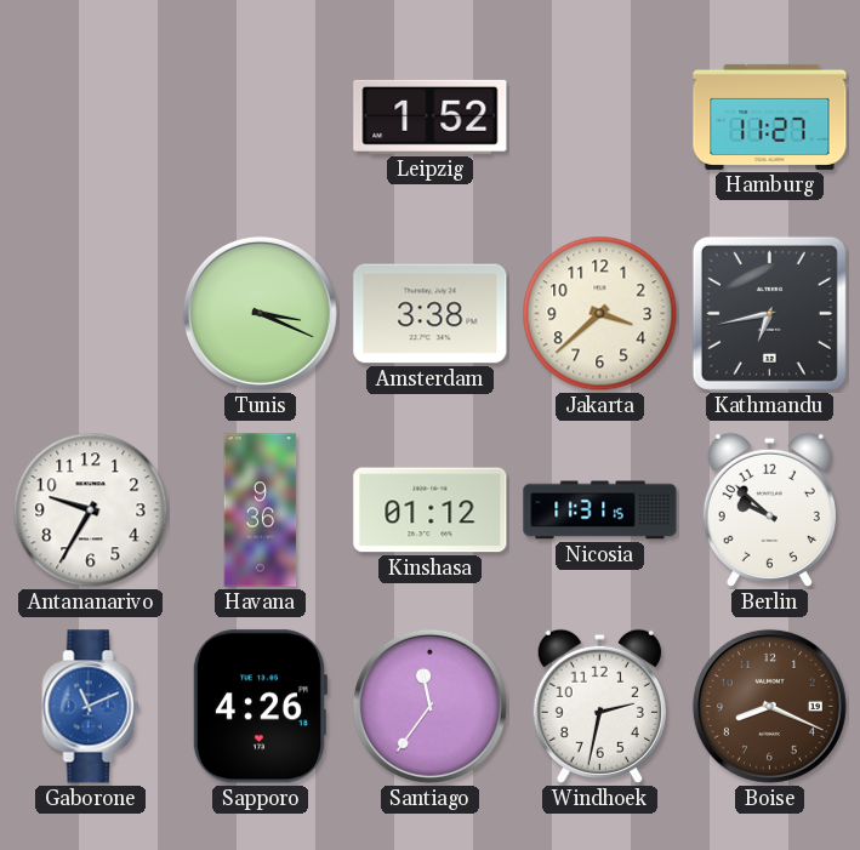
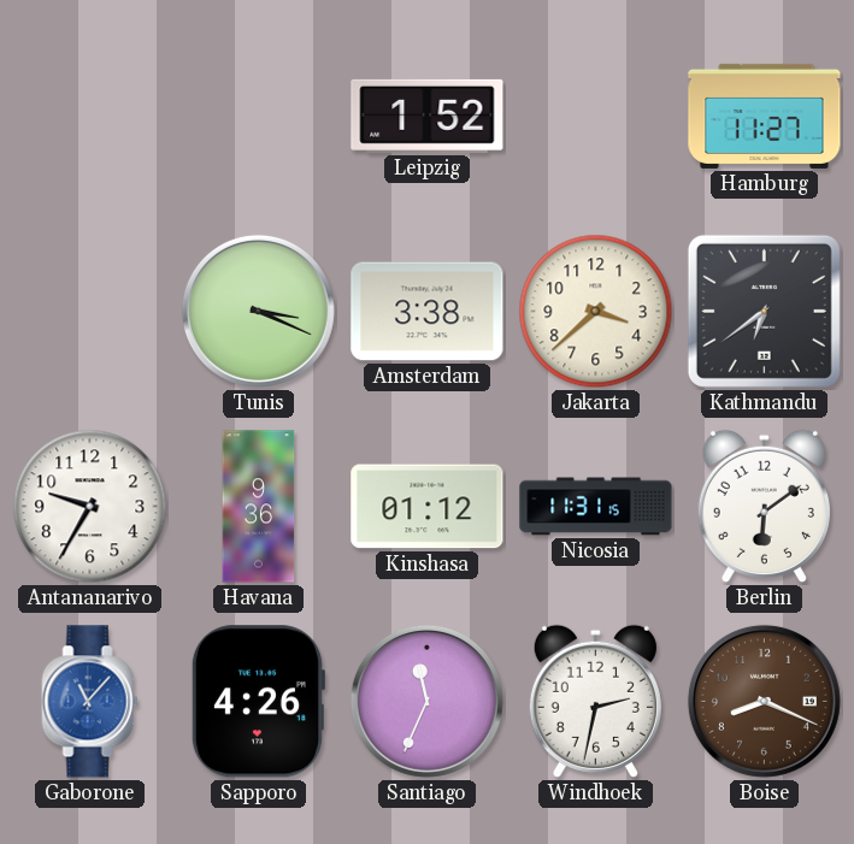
Kathmandu: 6:43 -> 6:39 (764, 311)
Berlin: 9:52 -> 6:09 (764, 506)
Gaborone: 11:11 -> 11:07 (90, 702)
Santiago: 11:36 -> 11:34 (426, 701)
